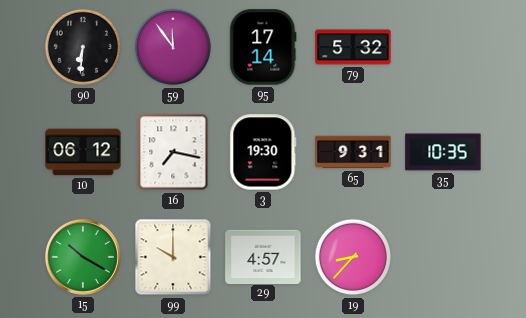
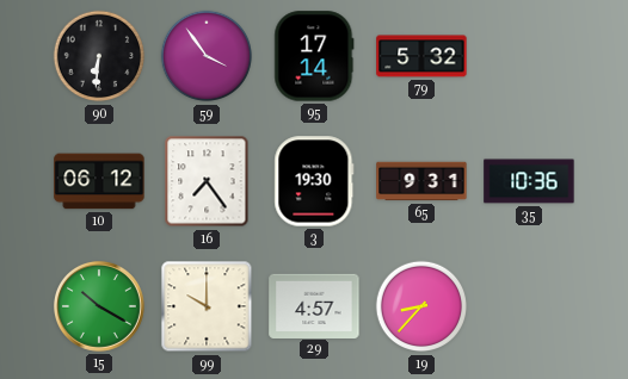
59: 11:54 -> 3:54 (207, 56)
16: 7:17 -> 7:24 (207, 181)
35: 10:35 -> 10:36 (529, 181)
